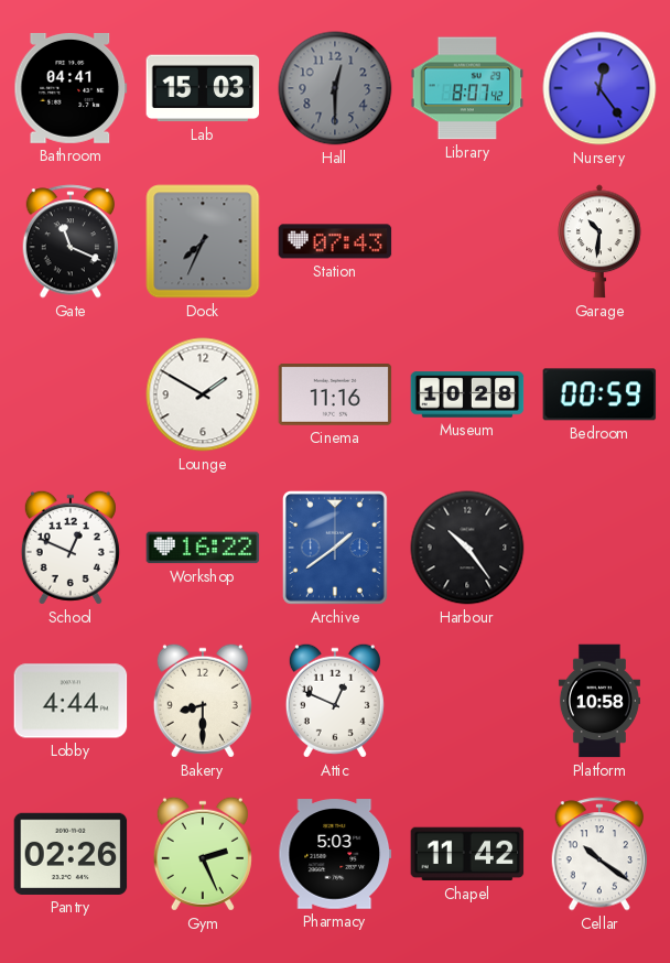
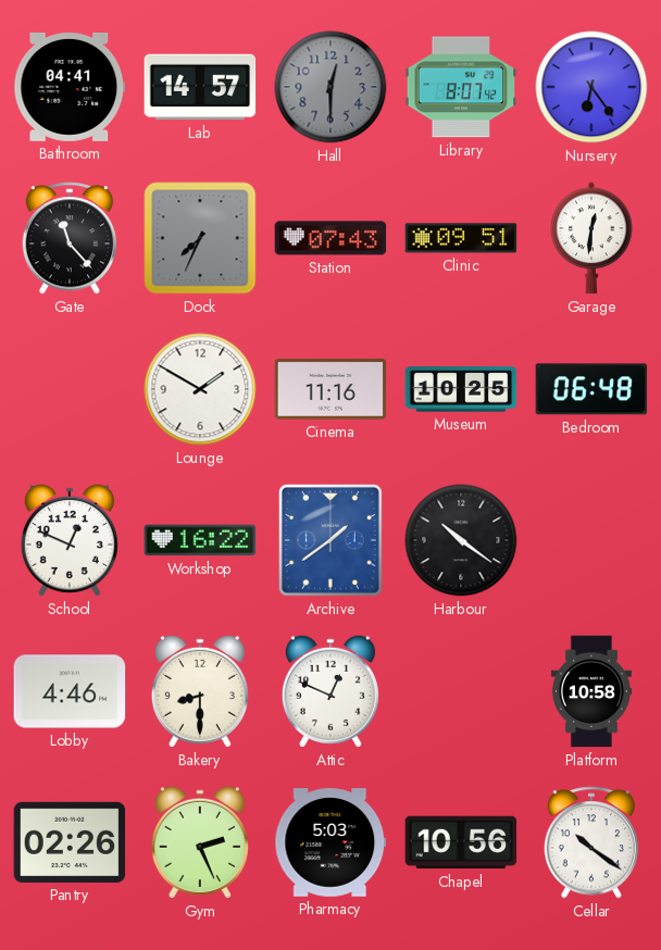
Lab: 15:03 -> 14:57 (200, 87)
Nursery: 12:24 -> 6:24 (591, 87)
Gate: 11:19 -> 11:23 (70, 238)
Clinic: none -> 09:51 (461, 238)
Garage: 10:31 -> 12:31 (591, 238)
Museum: 10:28 -> 10:25 (461, 389)
Bedroom: 00:59 -> 06:48 (591, 389)
Harbour: 10:24 -> 10:21 (461, 540)
Lobby: 4:44 -> 4:46 (70, 691)
Chapel: 11:42 -> 10:56 (461, 842)
